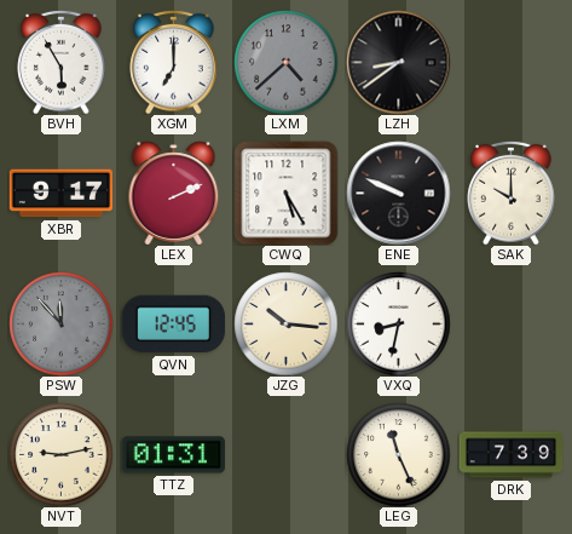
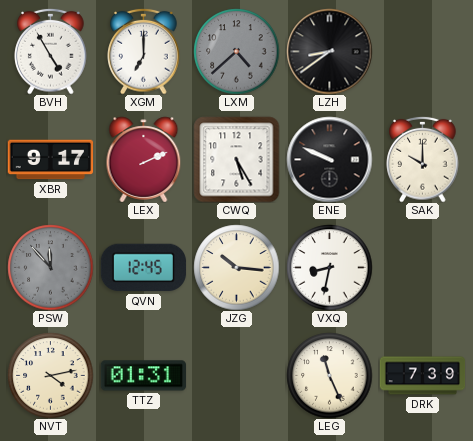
BVH: 5:55 -> 4:55 (51, 51)
NVT: 9:13 -> 4:13 (50, 375)
